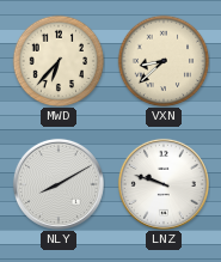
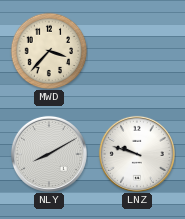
MWD: 6:37 -> 3:37 (49, 51)
VXN: 8:38 -> none (164, 61)
